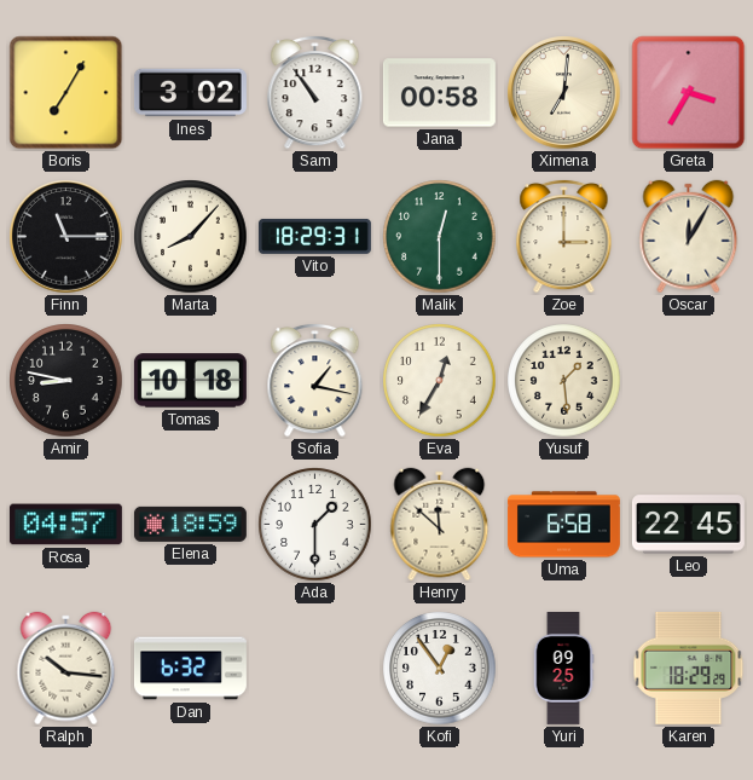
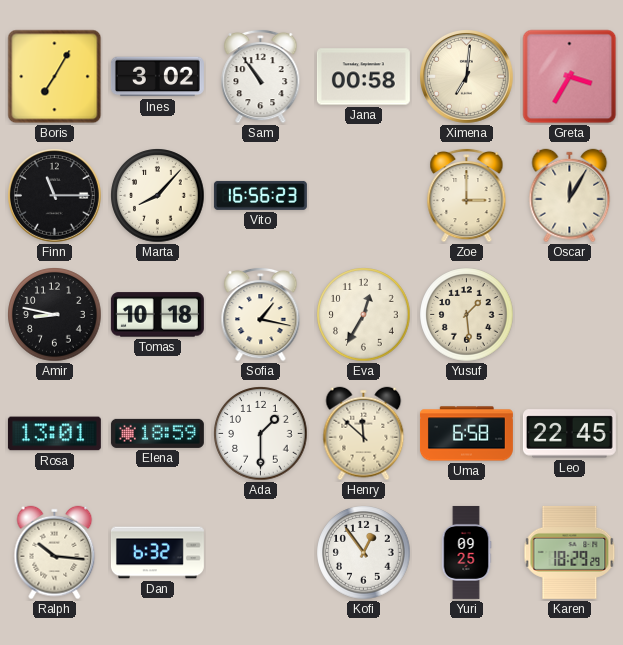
Vito: 18:29 -> 16:56 (260, 195)
Malik: 12:30 -> none (440, 237)
Rosa: 04:57 -> 13:01 (54, 434)
